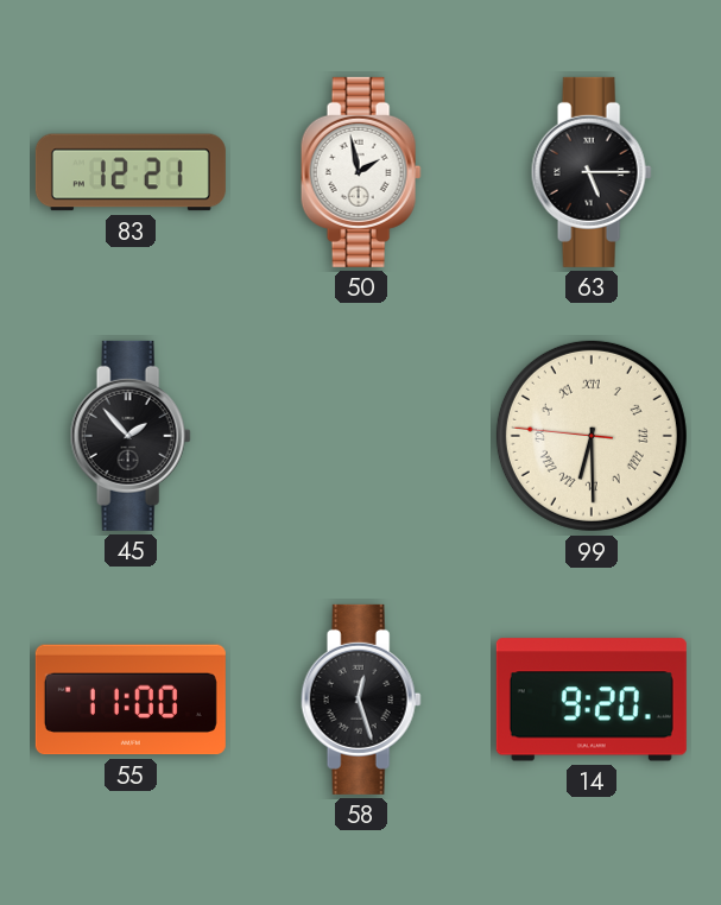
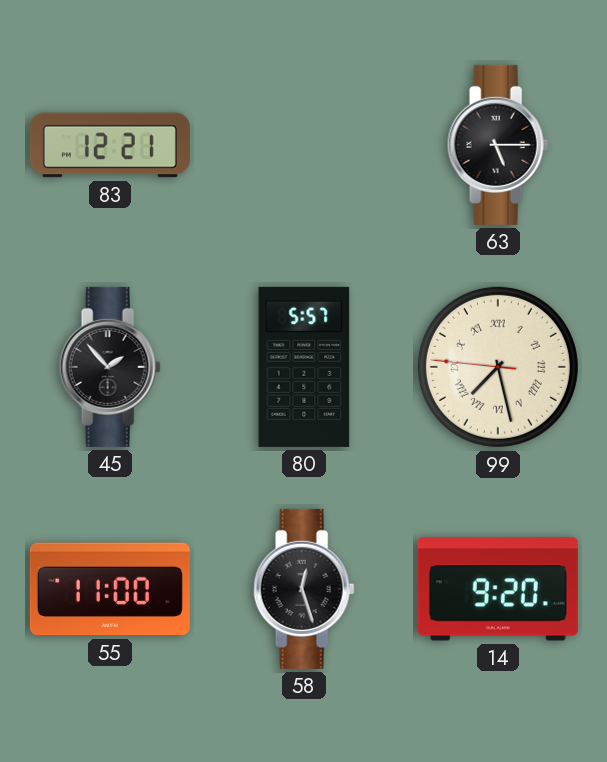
50: 1:58 -> none (361, 172)
80: none -> 5:57 (304, 367)
99: 6:29 -> 7:27 (498, 367)
